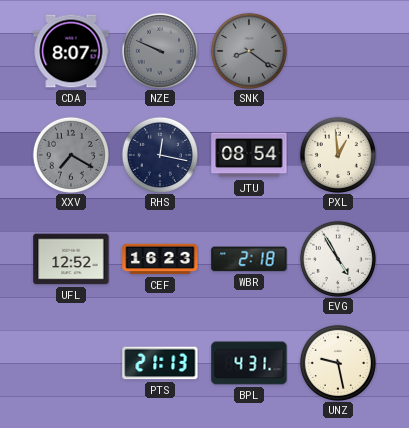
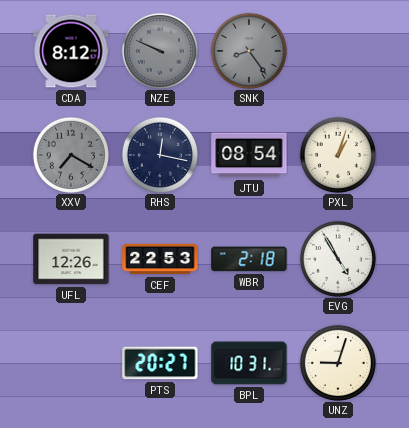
CDA: 8:07 -> 8:12 (71, 51)
SNK: 8:21 -> 8:24 (249, 51)
PXL: 12:59 -> 1:03 (338, 155)
UFL: 12:52 -> 12:26 (71, 259)
CEF: 16:23 -> 22:53 (160, 259)
PTS: 21:13 -> 20:27 (160, 363)
BPL: 4:31 -> 10:31 (249, 363)
UNZ: 9:28 -> 9:03 (338, 363)
